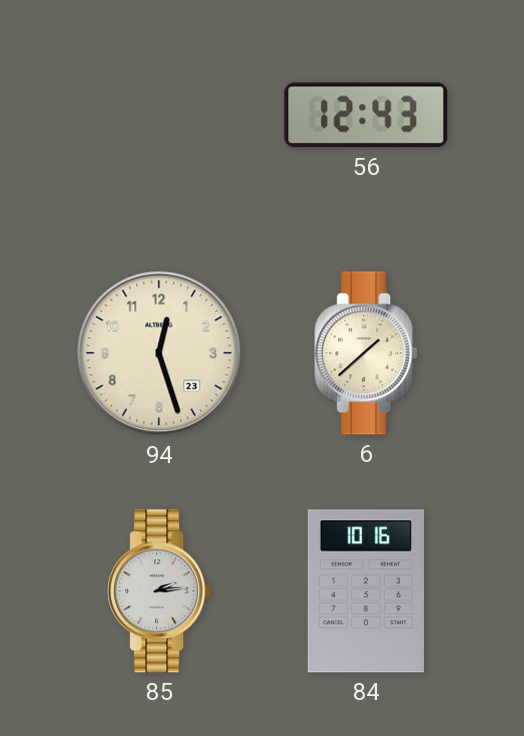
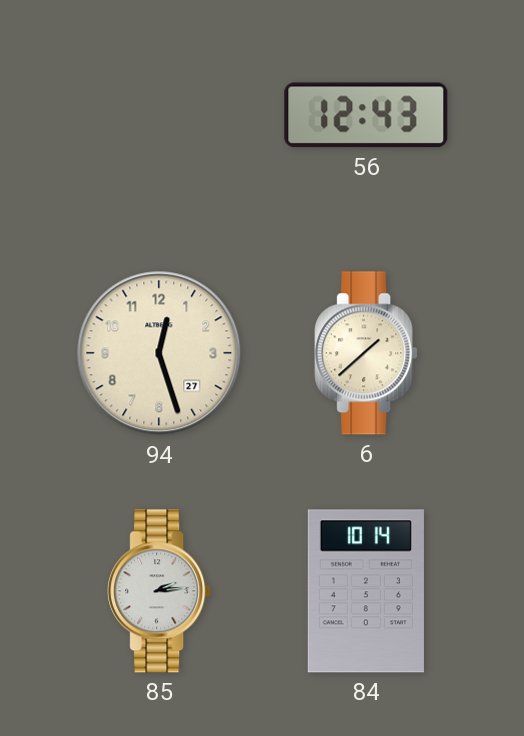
94 date: 23 -> 27 (159, 353)
84: 10:16 -> 10:14 (366, 591)
